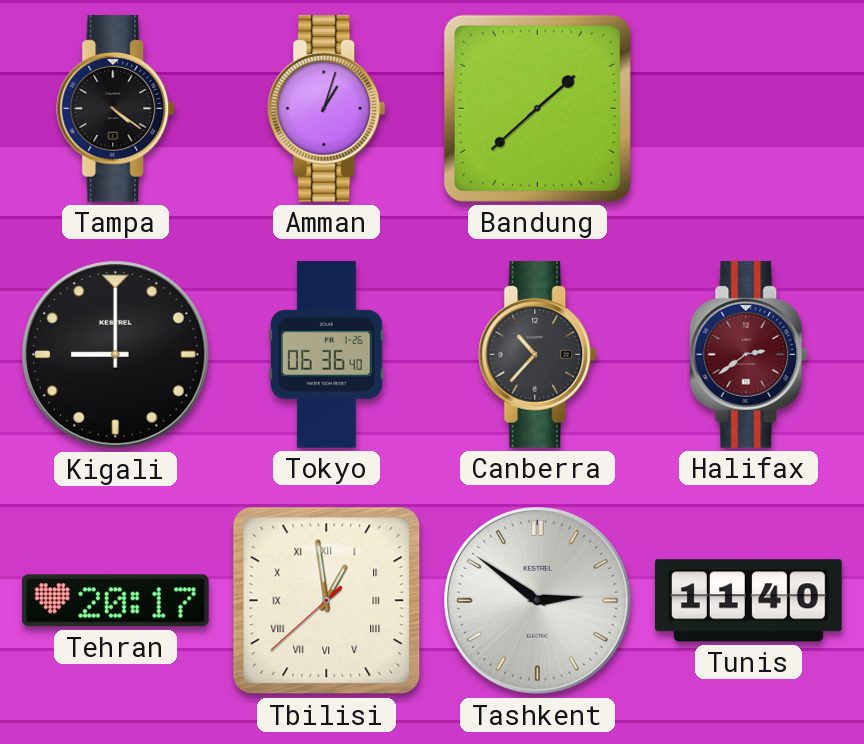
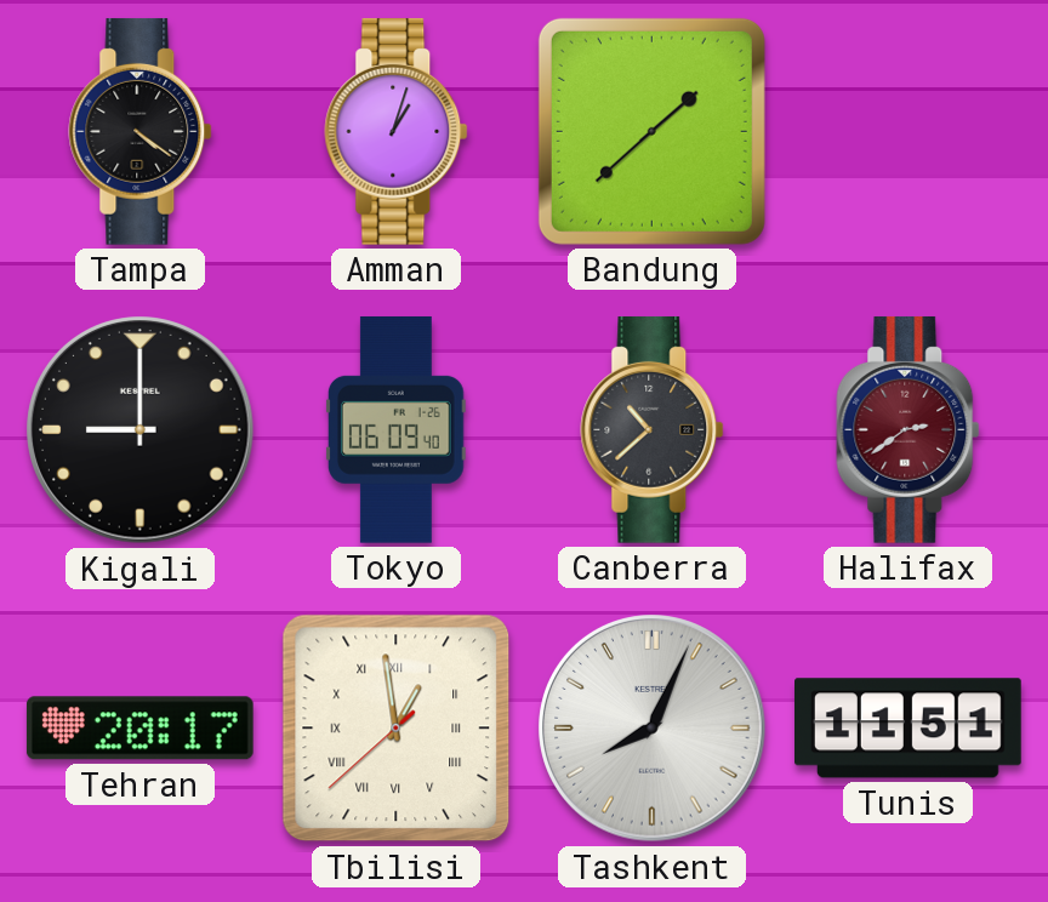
Tokyo: 06:36 -> 06:09 (397, 429)
Canberra: 10:37 -> 10:38 (653, 429)
Tashkent: 2:51 -> 8:04 (653, 729)
Tunis: 11:40 -> 11:51 (909, 729)
